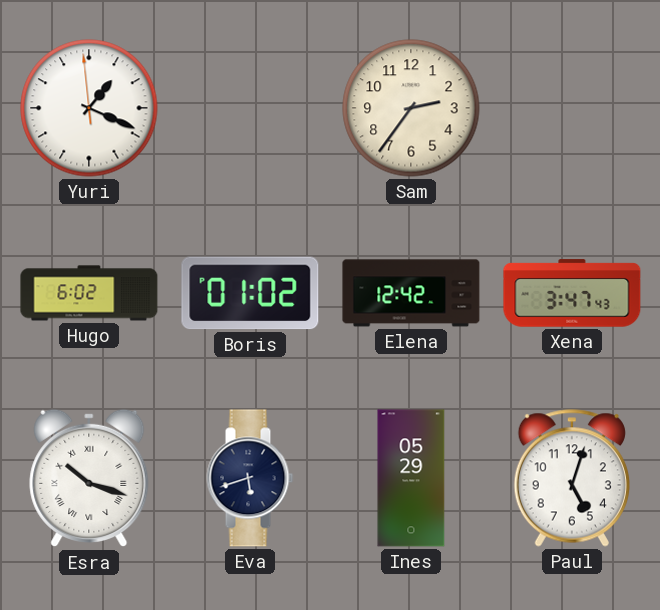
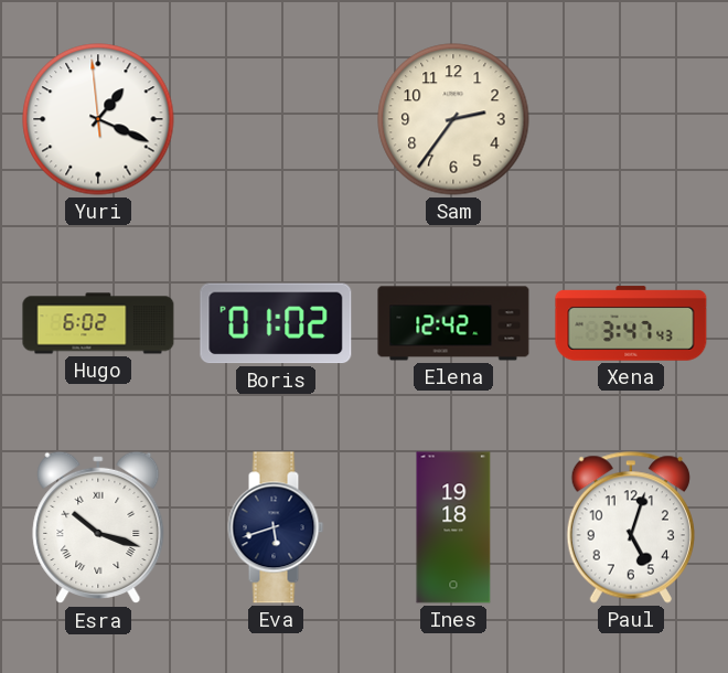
Ines: 05:29 -> 19:18 (453, 527)
